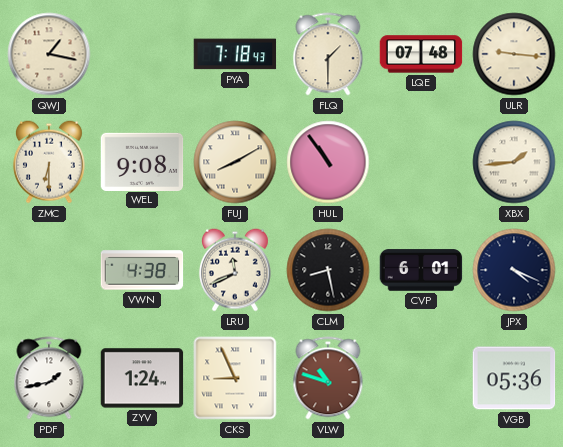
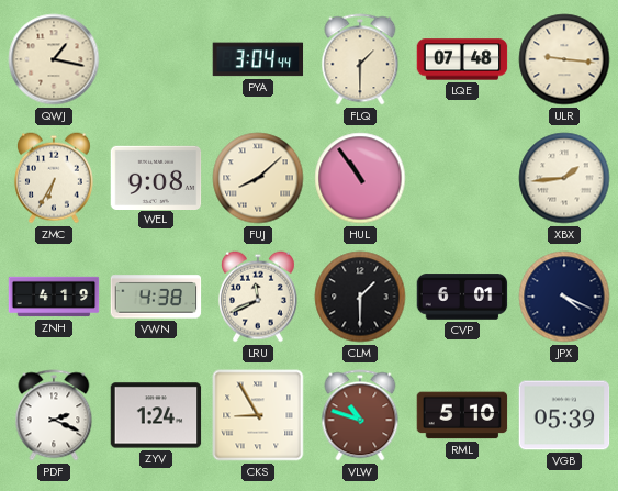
PYA: 7:18 -> 3:04 (258, 59)
ZMC: 6:30 -> 6:35 (54, 178)
FUJ: 8:10 -> 8:08 (258, 178)
ZNH: none -> 4:19 (54, 297)
CLM: 8:28 -> 1:30 (360, 297)
PDF: 1:43 -> 2:19 (54, 415)
CKS: 8:56 -> 8:55 (258, 415)
RML: none -> 5:10 (462, 415)
VGB: 05:36 -> 05:39 (564, 415)
